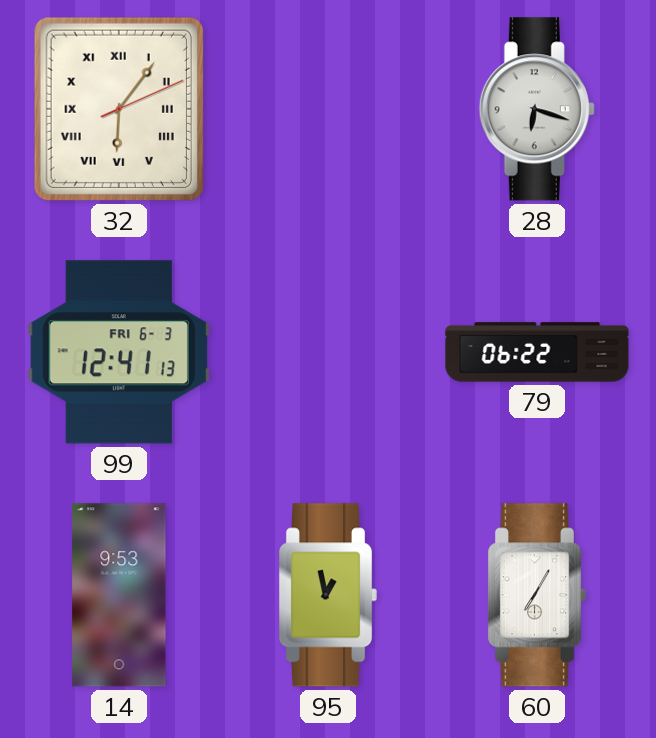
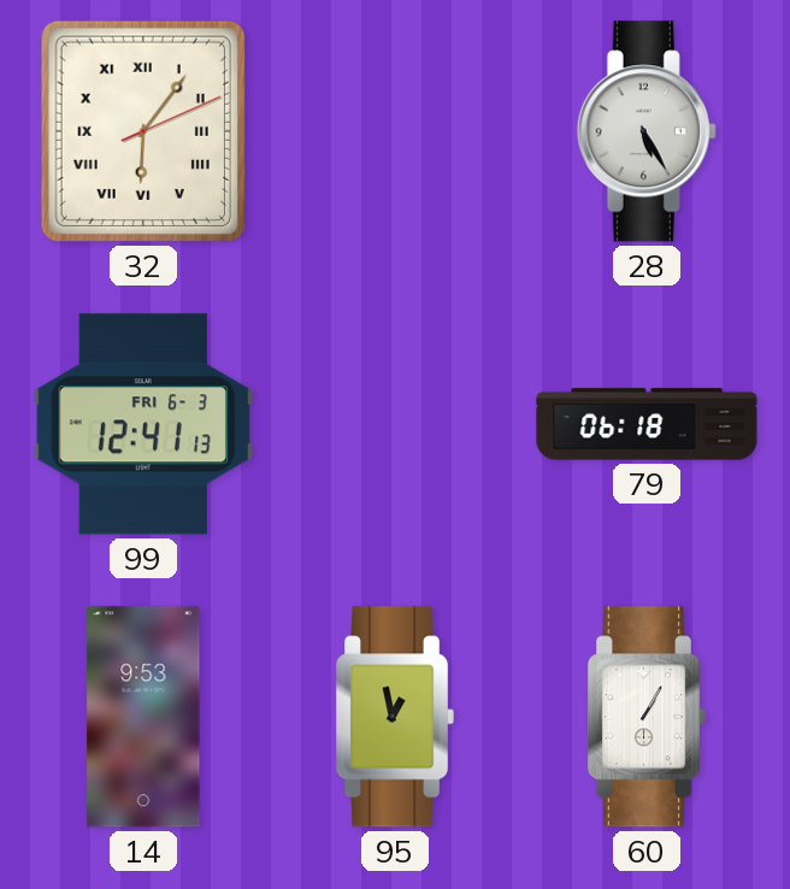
28: 6:18 -> 5:25 (647, 131)
79: 06:22 -> 06:18 (647, 424)
60: 7:05 -> 1:05 (647, 717)
